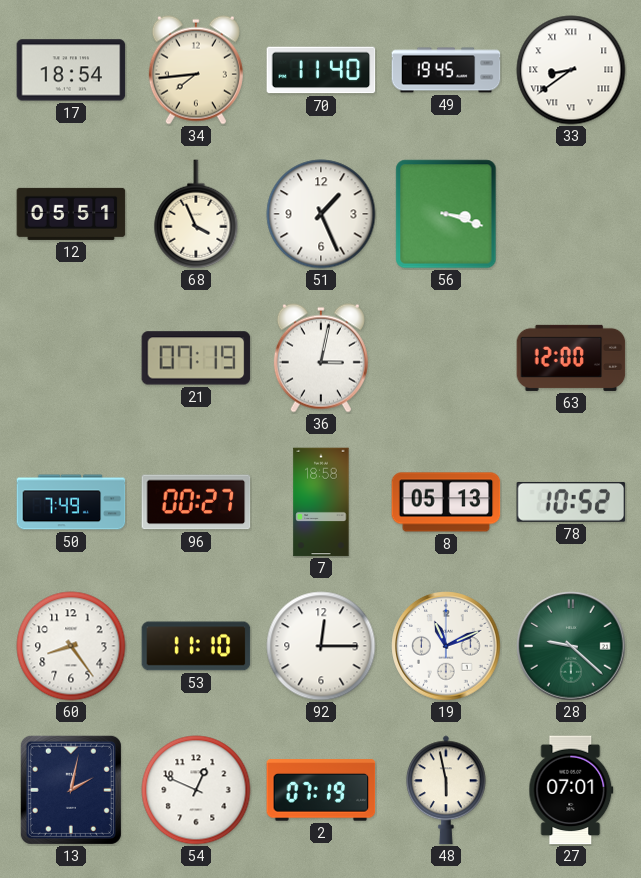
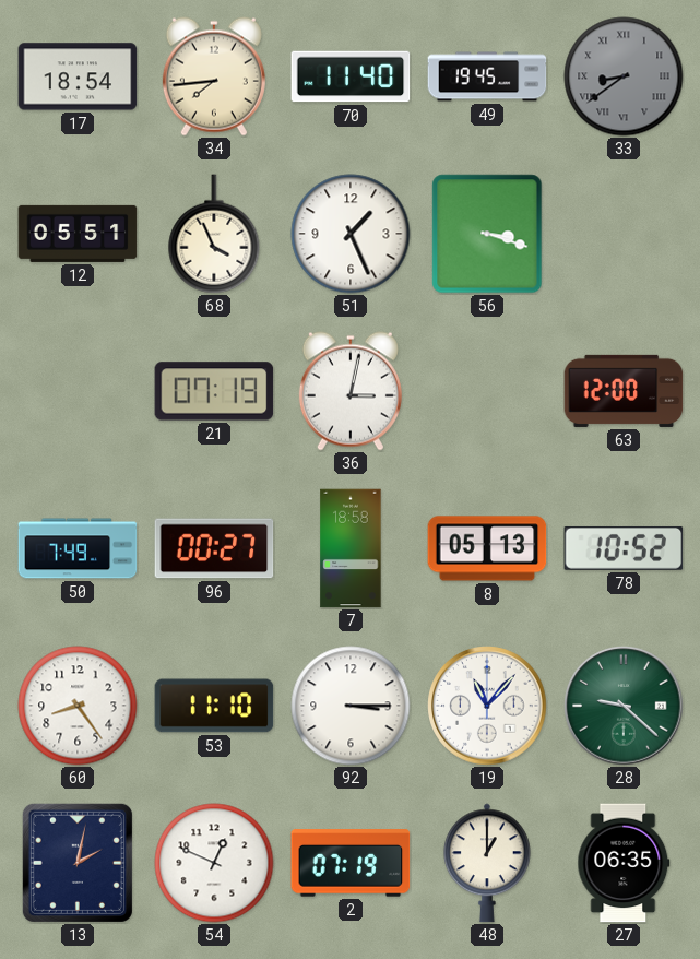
33 dial: white -> grey (624, 76)
92: 12:15 -> 3:15 (351, 706)
19: 11:11 -> 11:07 (487, 706)
48: 5:58 -> 1:00 (488, 863)
27: 07:01 -> 06:35 (624, 863)
